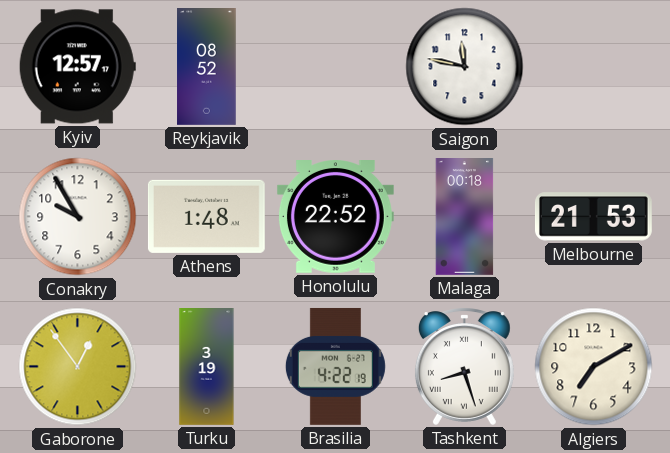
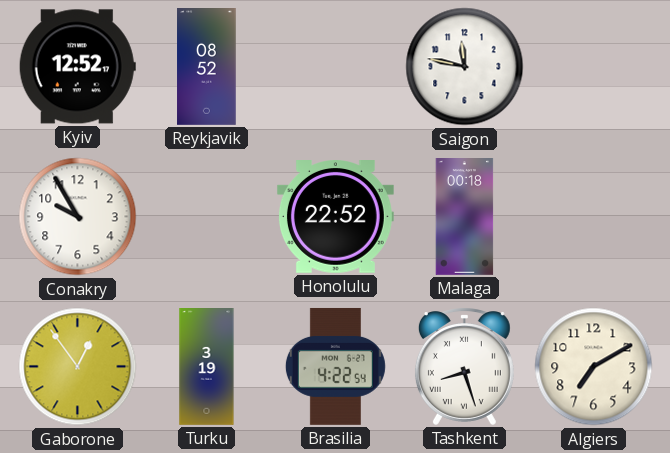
Kyiv: 12:57 -> 12:52 (77, 67)
Athens: 1:48 -> none (206, 216)
Melbourne: 21:53 -> none (593, 217)
Brasilia: 4:22:19 -> 4:22:54 (335, 366)
